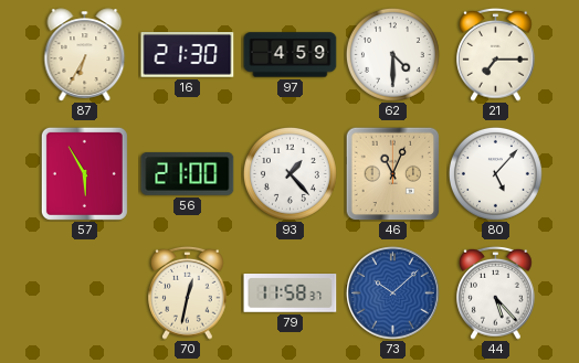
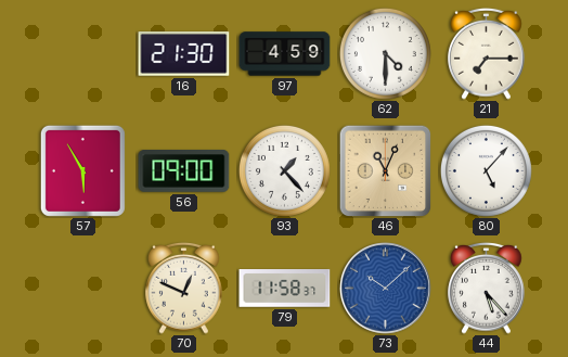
87: 6:35 -> none (85, 55)
56: 21:00 -> 09:00 (184, 171)
70: 12:32 -> 12:49 (184, 288)
